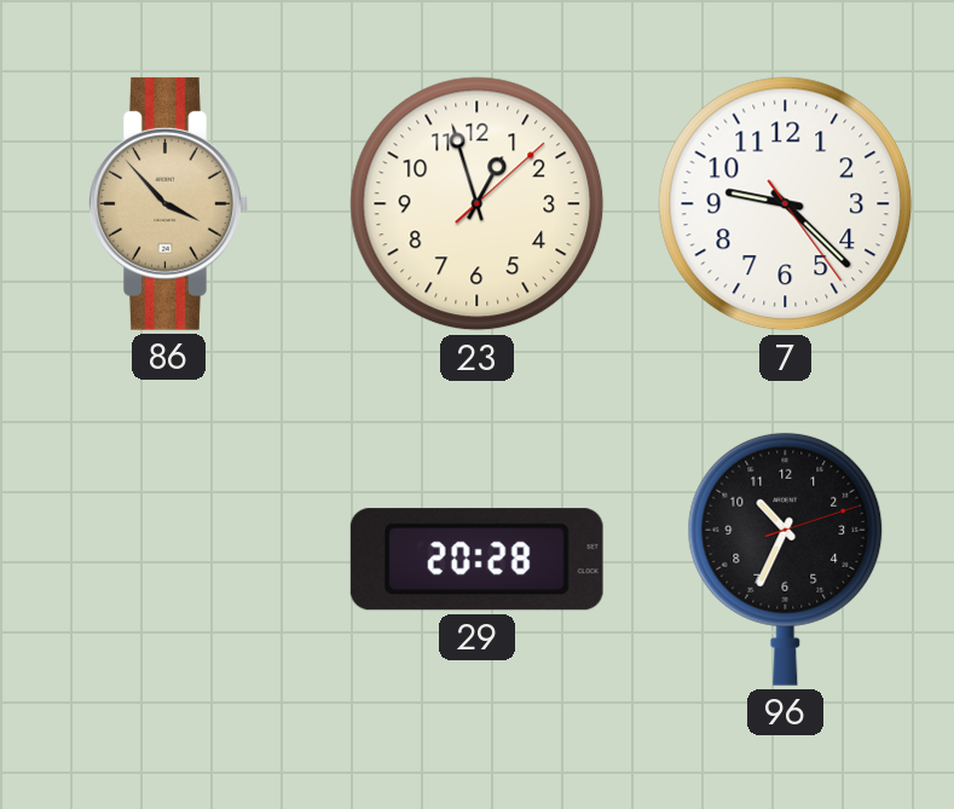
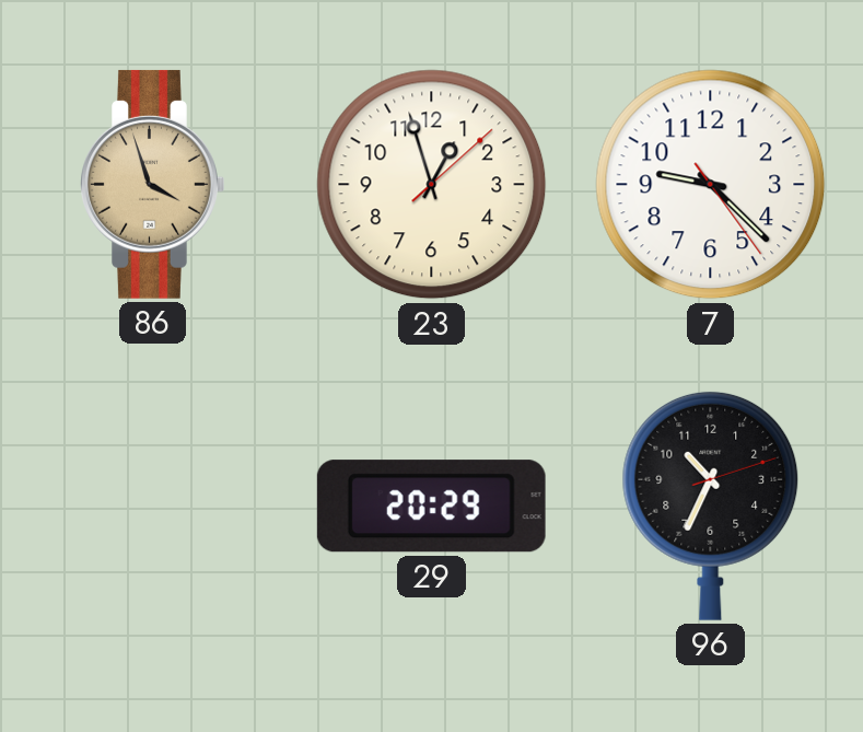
86: 3:53 -> 3:57 (153, 184)
29: 20:28 -> 20:29 (431, 507)
